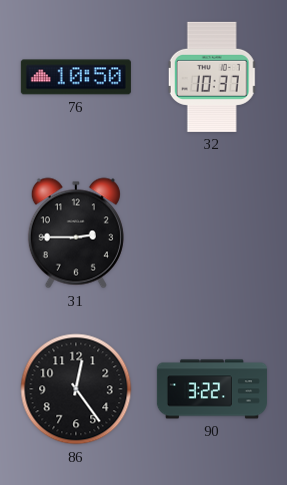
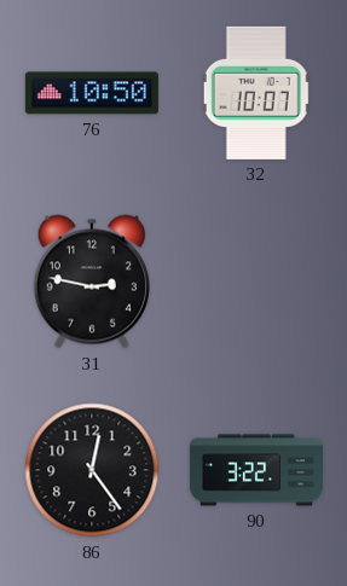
32: 10:37 -> 10:07 (256, 93)
31: 2:45 -> 2:47 (92, 282)
